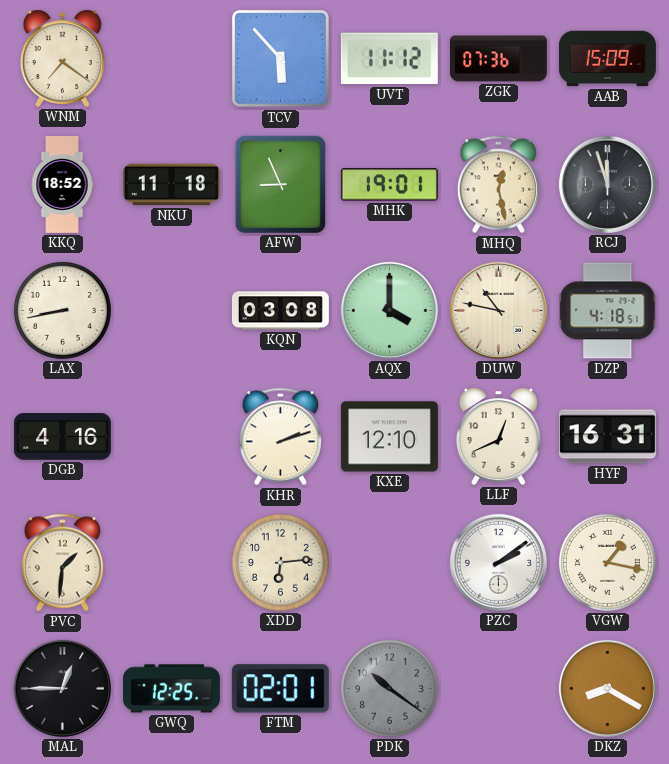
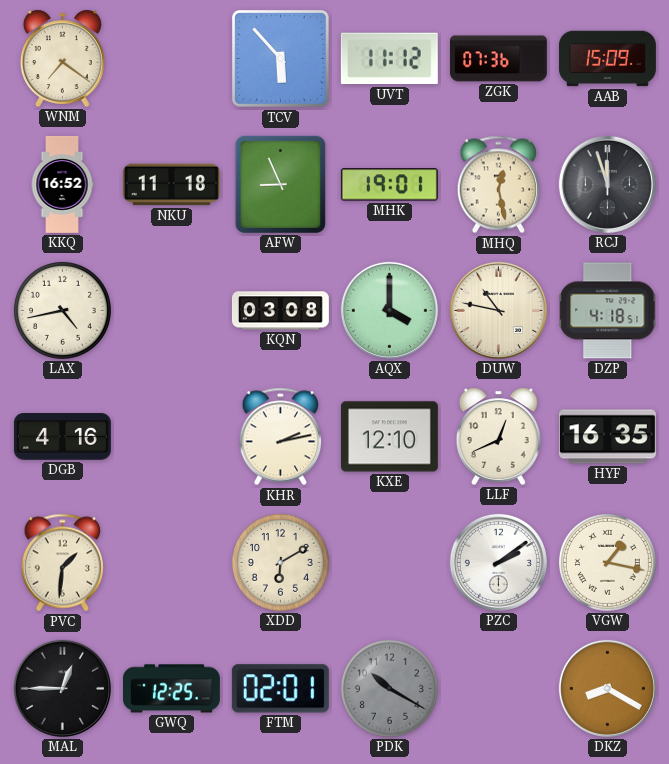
KKQ: 18:52 -> 16:52 (62, 184)
LAX: 8:43 -> 4:43 (62, 310)
KHR: 2:12 -> 2:13 (281, 437)
HYF: 16:31 -> 16:35 (607, 437)
XDD: 6:14 -> 6:10 (280, 562)
PDK: 10:21 -> 10:20 (389, 688)
